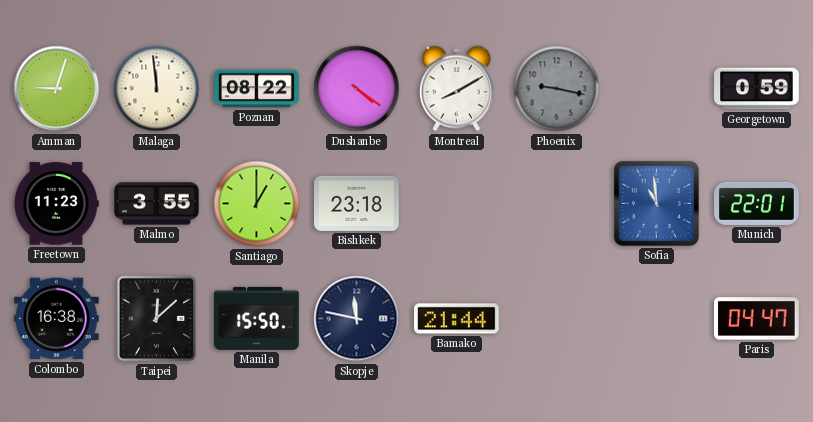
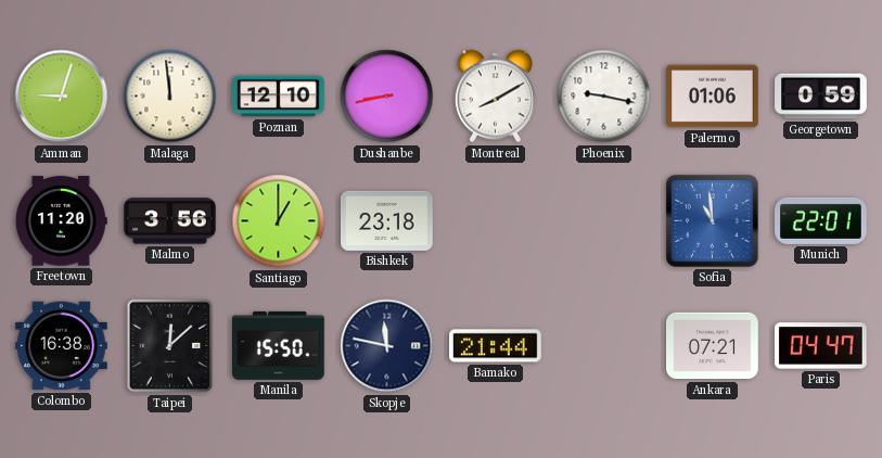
Poznan: 08:22 -> 12:10 (279, 97)
Dushanbe: 4:21 -> 8:43 (387, 97)
Phoenix dial: grey -> white (604, 97)
Palermo: none -> 01:06 (713, 97)
Freetown: 11:23 -> 11:20 (62, 221)
Malmo: 3:55 -> 3:56 (170, 221)
Ankara: none -> 07:21 (713, 346)
